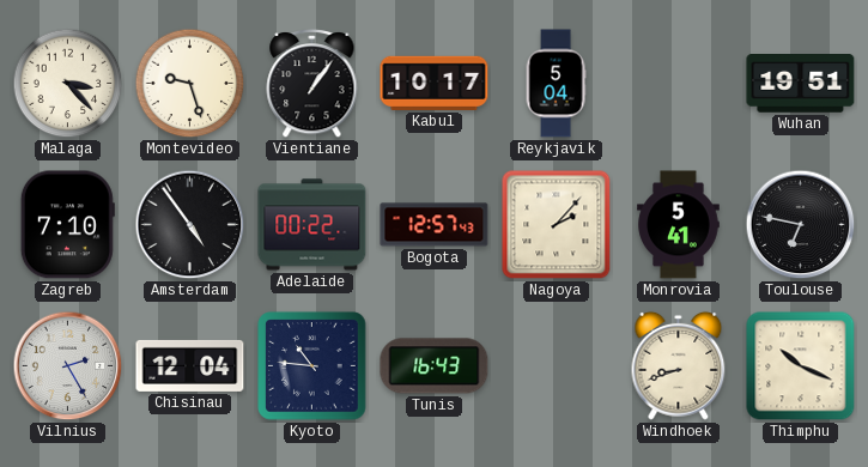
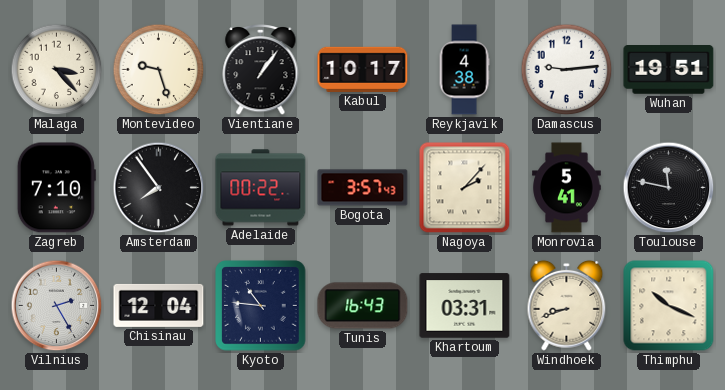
Reykjavik: 5:04 -> 4:38 (464, 70)
Damascus: none -> 9:14 (567, 70)
Amsterdam: 4:54 -> 7:54 (159, 188)
Bogota: 12:57 -> 3:57 (363, 188)
Toulouse: 6:47 -> 11:47 (669, 188)
Khartoum: none -> 03:31 (465, 306)
